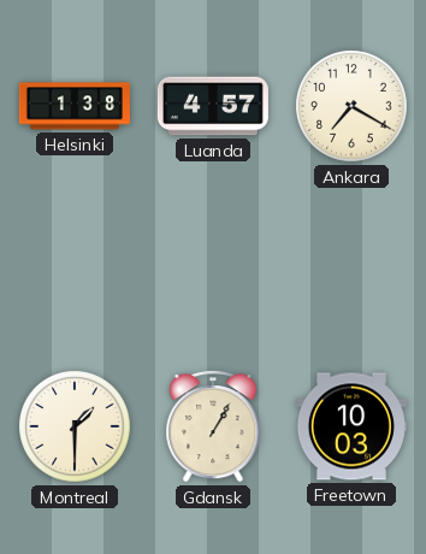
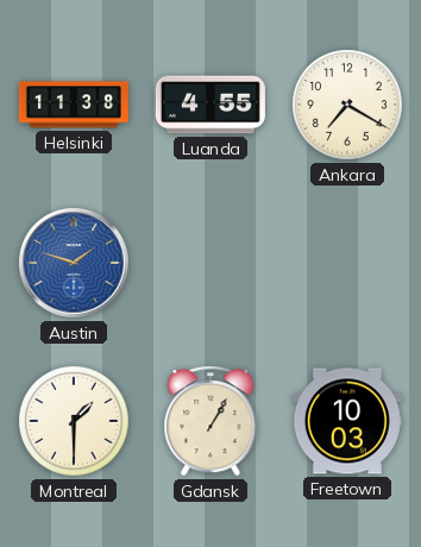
Helsinki: 1:38 -> 11:38 (74, 105)
Luanda: 4:57 -> 4:55 (211, 105)
Austin: none -> 1:48 (74, 263)
